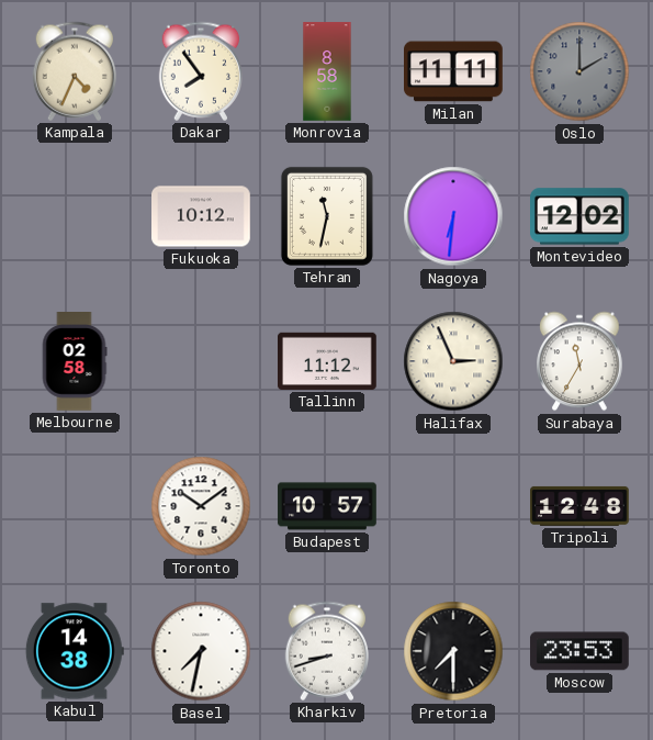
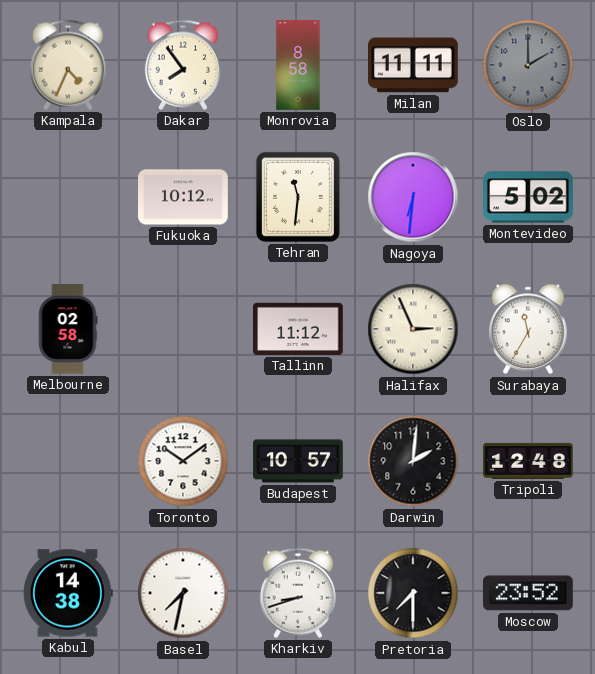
Tehran: 11:32 -> 11:31 (298, 197)
Montevideo: 12:02 -> 5:02 (529, 197)
Darwin: none -> 2:01 (413, 461)
Moscow: 23:53 -> 23:52 (529, 593)
